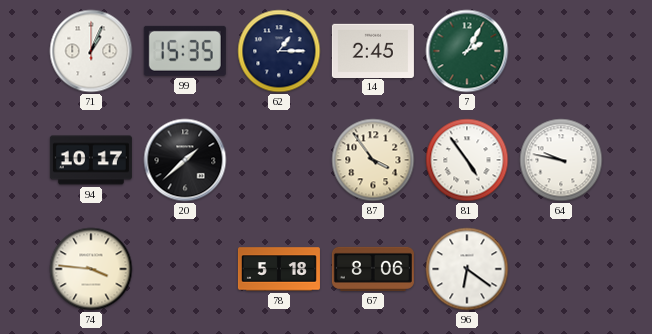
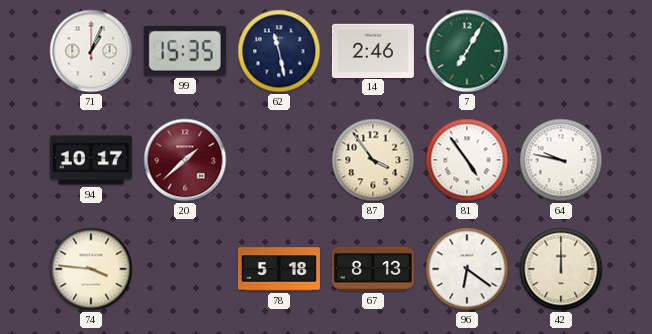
62: 1:15 -> 11:28 (279, 51)
14: 2:45 -> 2:46 (373, 50)
7: 2:05 -> 7:05 (467, 51)
20 dial: black -> burgundy (185, 160)
67: 8:06 -> 8:13 (373, 269)
42: none -> 12:00 (561, 269)
